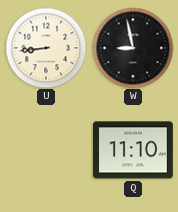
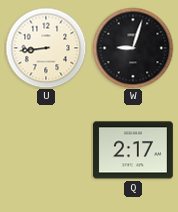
W: 8:58 -> 9:03 (133, 48)
Q: 11:10 -> 2:17 (133, 150)
